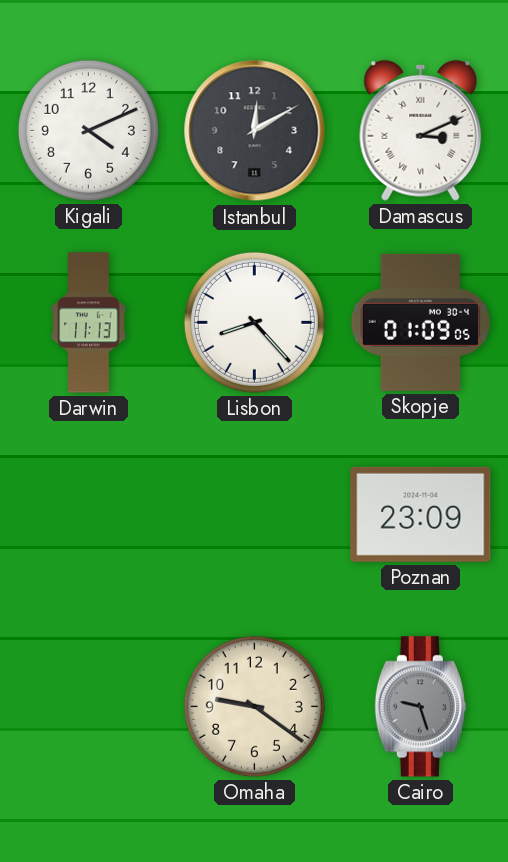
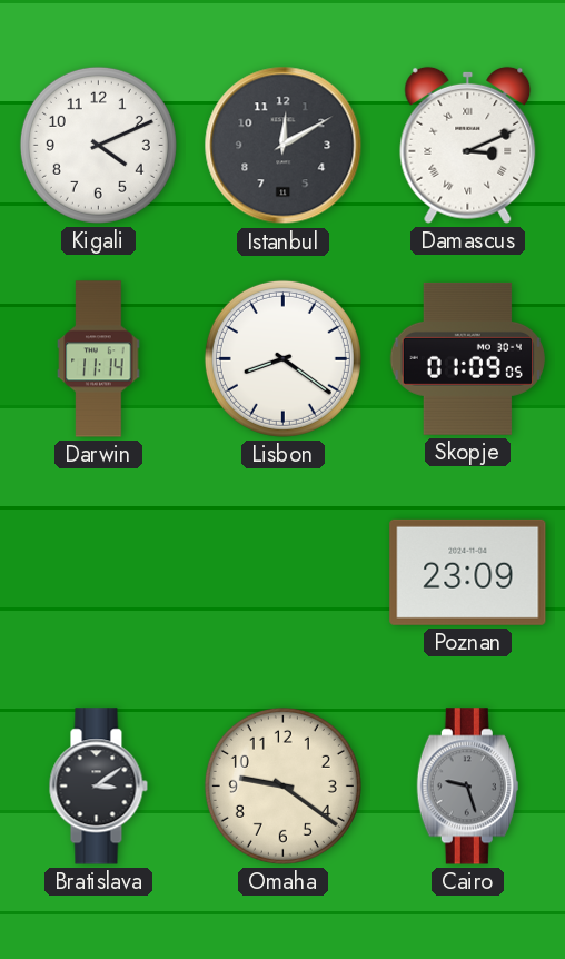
Darwin: 11:13 -> 11:14 (99, 359)
Lisbon: 8:23 -> 8:21 (282, 358)
Bratislava: none -> 3:09 (98, 787)
